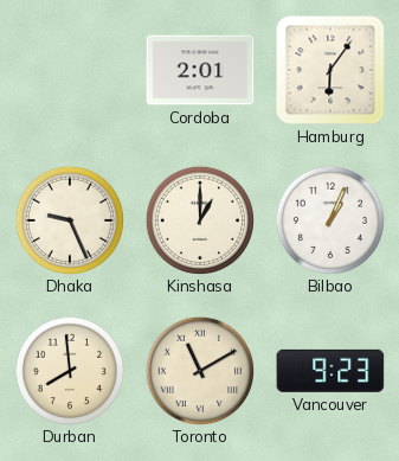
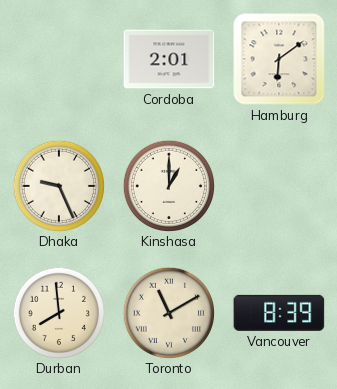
Hamburg: 6:06 -> 6:09 (279, 59)
Bilbao: 1:04 -> none (329, 219)
Vancouver: 9:23 -> 8:39 (279, 313)
